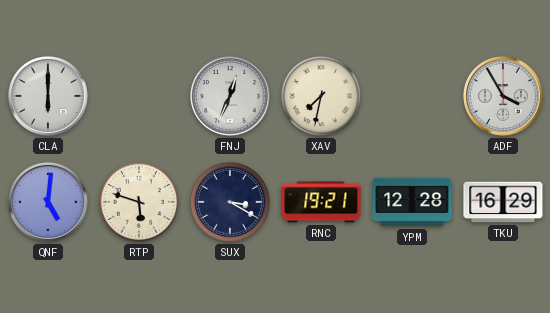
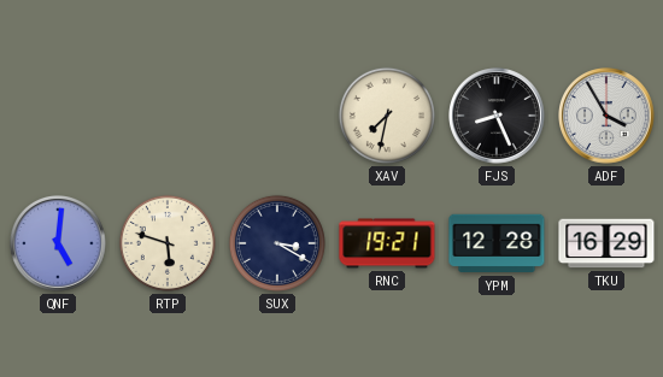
CLA: 6:00 -> none (49, 97)
FNJ: 12:34 -> none (231, 97)
FJS: none -> 8:26 (498, 117)
